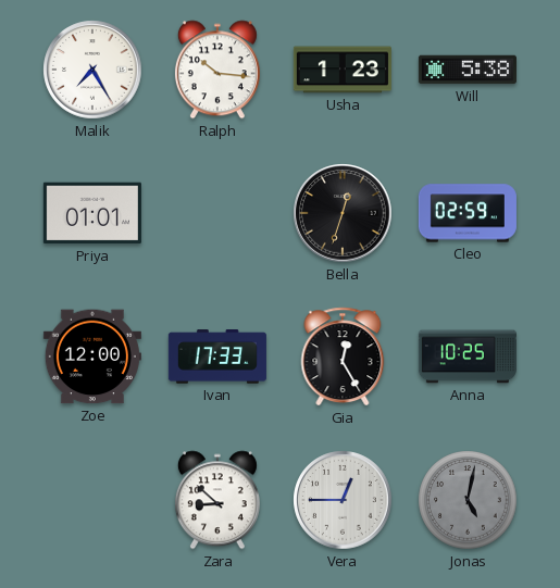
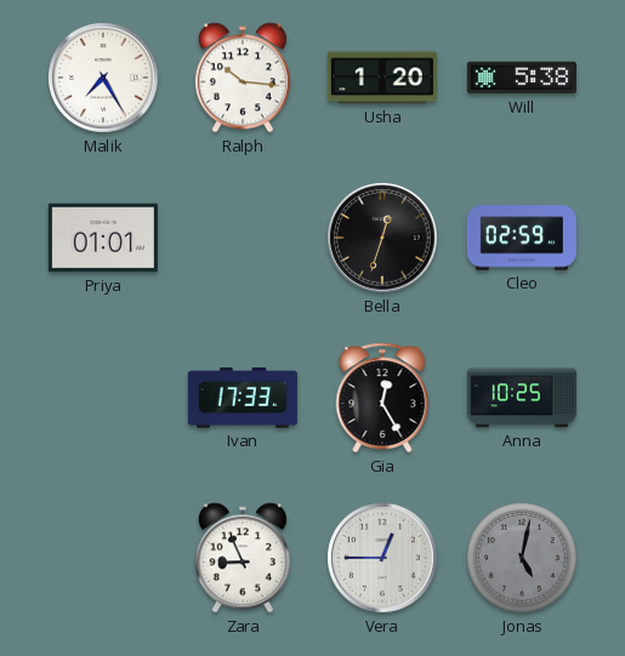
Usha: 1:23 -> 1:20 (382, 78)
Zoe: 12:00 -> none (92, 356)
Zara: 8:52 -> 8:56 (243, 558)
